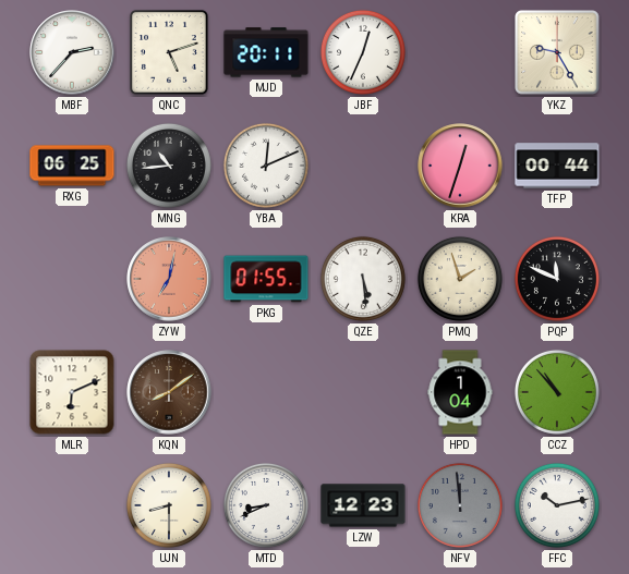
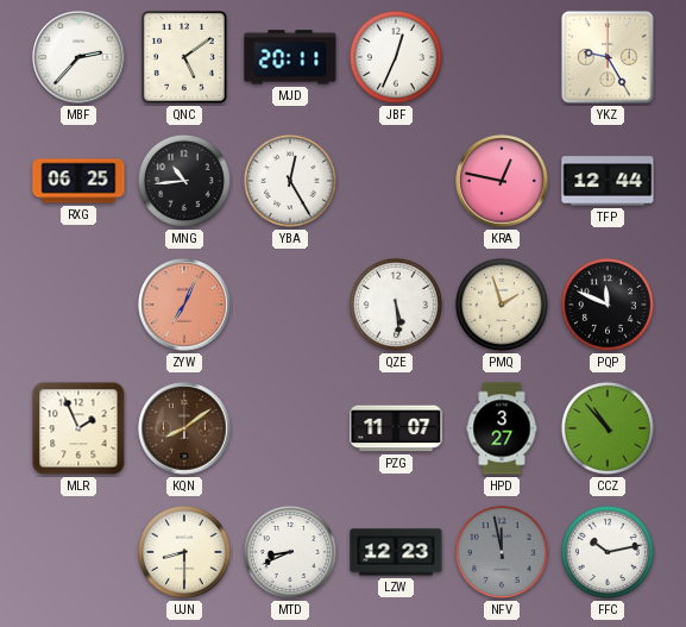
QNC: 5:12 -> 5:09 (184, 57)
YBA: 12:11 -> 12:25 (290, 181)
KRA: 12:33 -> 12:47 (502, 181)
TFP: 00:44 -> 12:44 (608, 181)
ZYW: 7:02 -> 7:04 (184, 305)
PKG: 01:55 -> none (266, 279)
MLR: 6:11 -> 1:56 (78, 428)
PZG: none -> 11:07 (396, 428)
HPD: 1:04 -> 3:27 (502, 428)
NFV: 11:59 -> 11:58 (502, 552)
